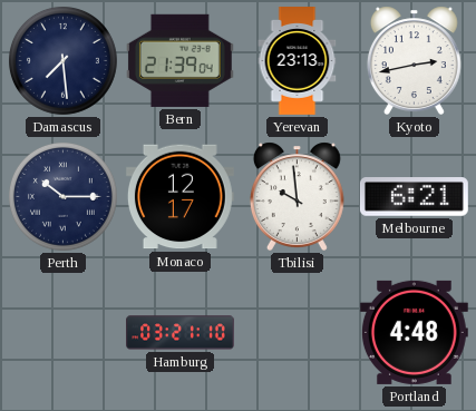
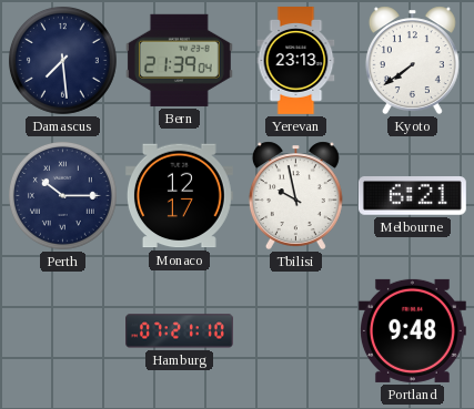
Kyoto: 2:43 -> 7:39 (412, 60)
Tbilisi: 9:59 -> 9:58 (295, 195)
Hamburg: 03:21 -> 07:21 (180, 331)
Portland: 4:48 -> 9:48 (412, 330)
